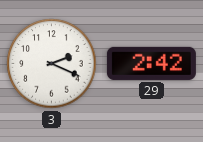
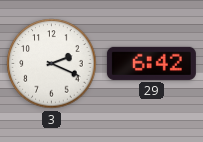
29: 2:42 -> 6:42 (151, 63)
